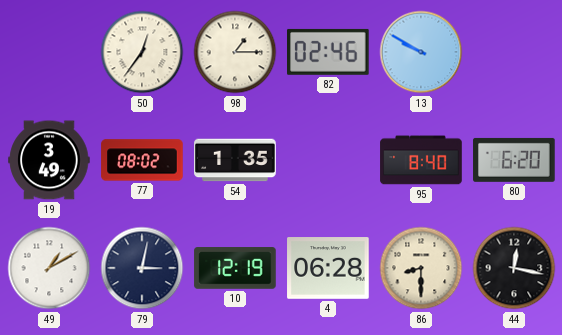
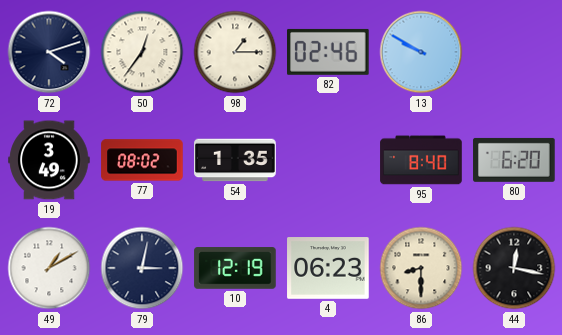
72: none -> 4:12 (49, 52)
4: 06:28 -> 06:23 (328, 268)
